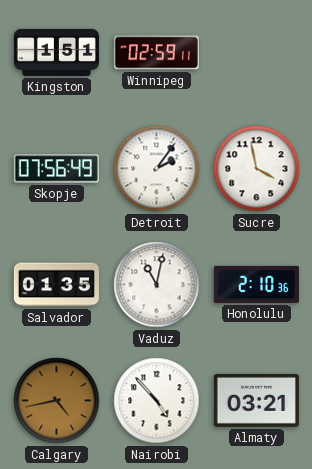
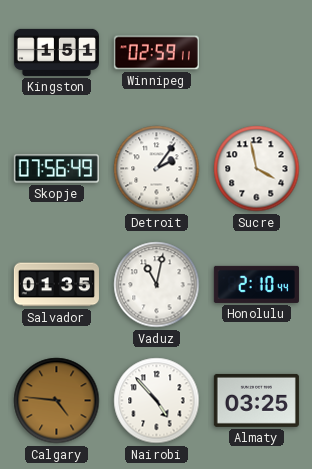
Honolulu: 2:10:36 -> 2:10:44 (256, 284)
Calgary: 4:43 -> 4:46 (57, 401)
Almaty: 03:21 -> 03:25 (256, 400)
